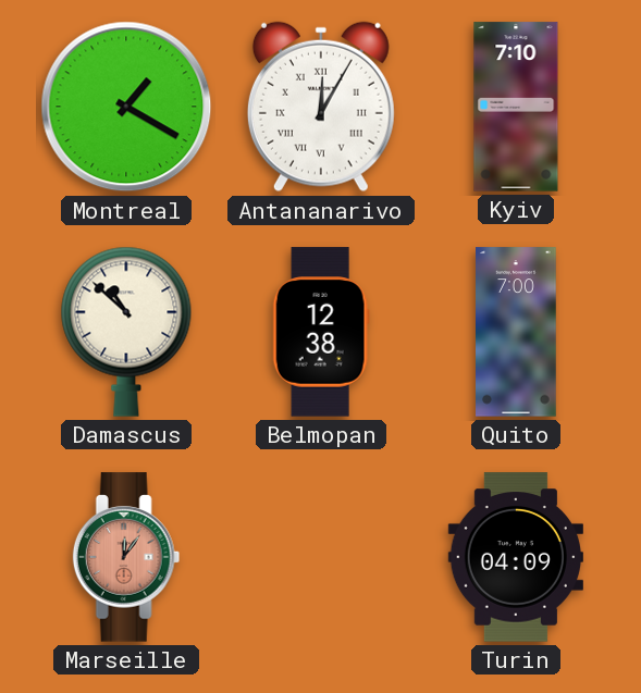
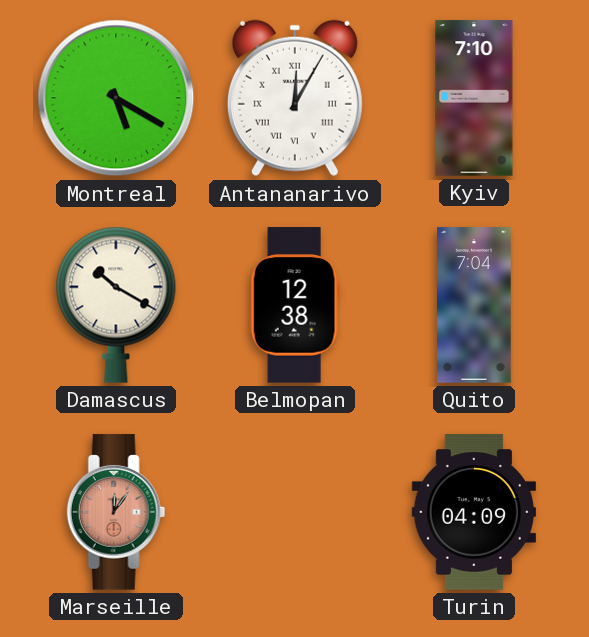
Montreal: 1:20 -> 5:20 (116, 98)
Damascus: 10:52 -> 10:20 (116, 305)
Quito: 7:00 -> 7:04 (475, 305)
